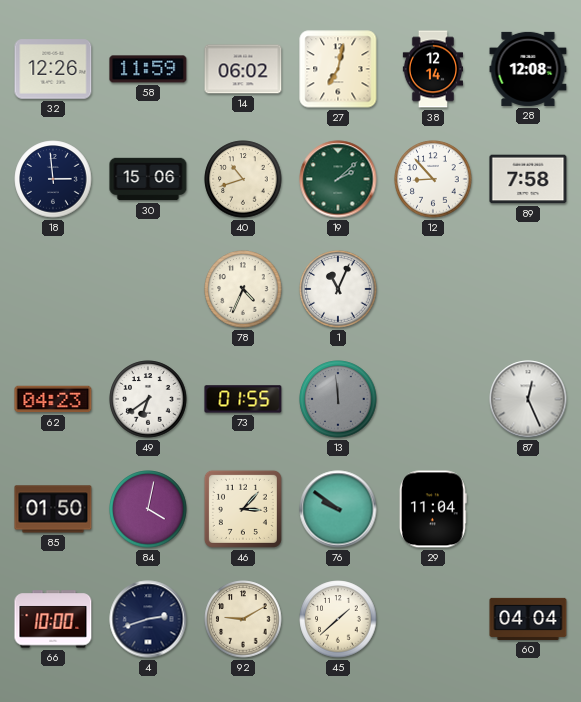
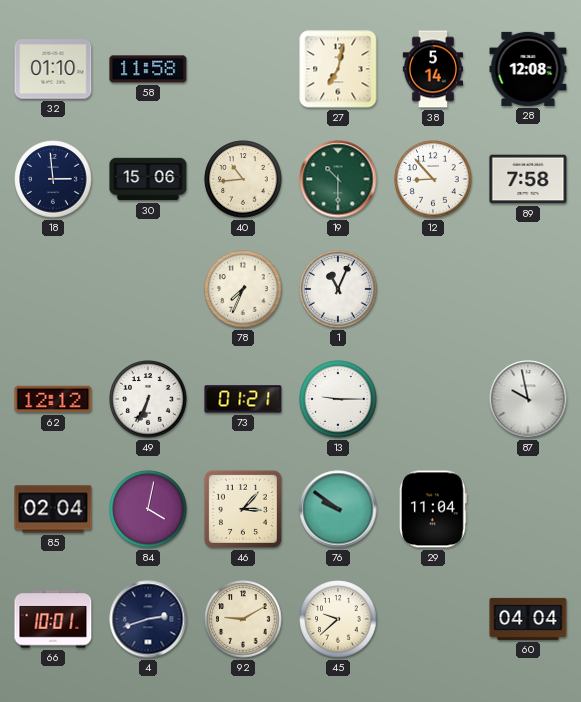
32: 12:26 -> 01:10 (53, 69)
58: 11:59 -> 11:58 (148, 69)
14: 06:02 -> none (243, 69)
38: 12:14 -> 5:14 (432, 69)
40: 10:42 -> 10:44 (243, 179)
19: 2:08 -> 10:30 (338, 179)
78: 4:34 -> 7:34 (243, 289)
62: 04:23 -> 12:12 (53, 399)
49: 6:39 -> 6:34 (148, 399)
73: 01:55 -> 01:21 (243, 399)
13: 11:59 -> 9:15 (338, 399)
13 dial: grey -> white (338, 399)
87: 12:26 -> 9:58 (528, 399)
85: 01:50 -> 02:04 (53, 509)
66: 10:00 -> 10:01 (53, 619)
45: 1:38 -> 9:38 (338, 619)
